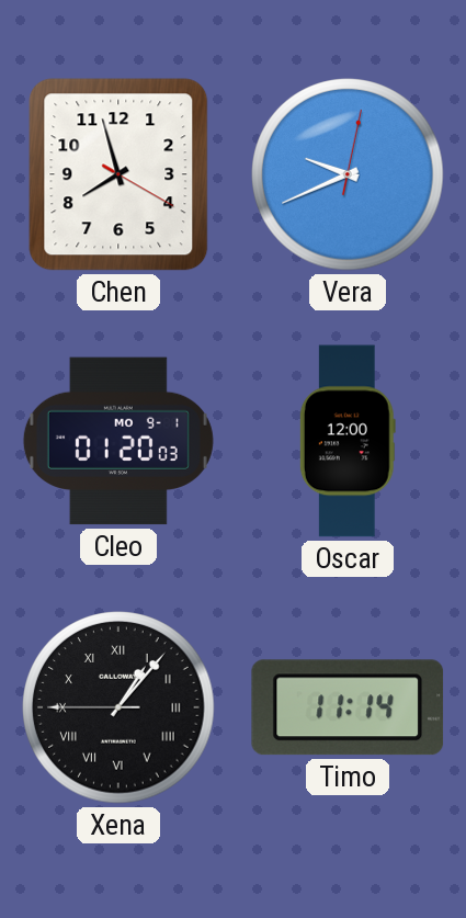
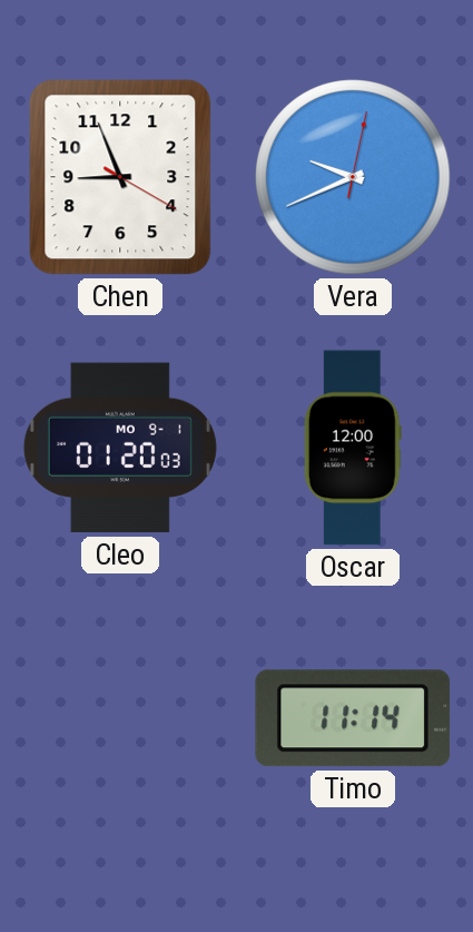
Chen: 7:57 -> 8:56 (120, 177)
Xena: 1:06 -> none (118, 707)
